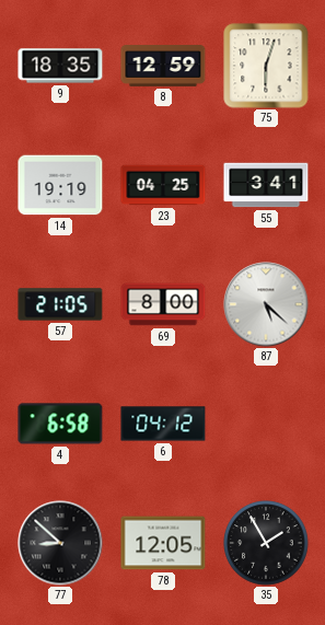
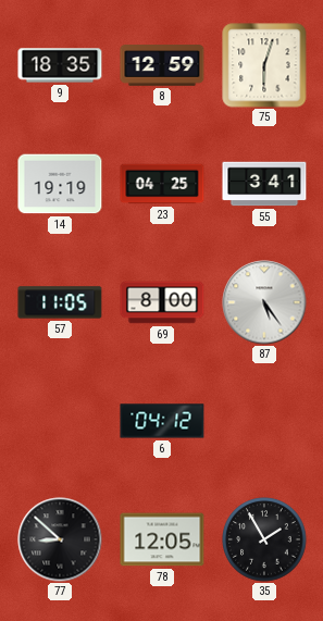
57: 21:05 -> 11:05 (60, 302)
87: 5:22 -> 5:24 (264, 302)
4: 6:58 -> none (60, 424)
